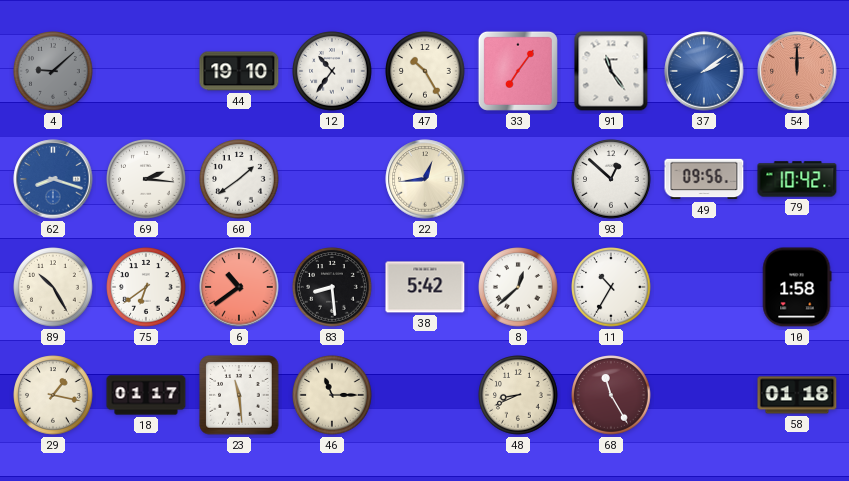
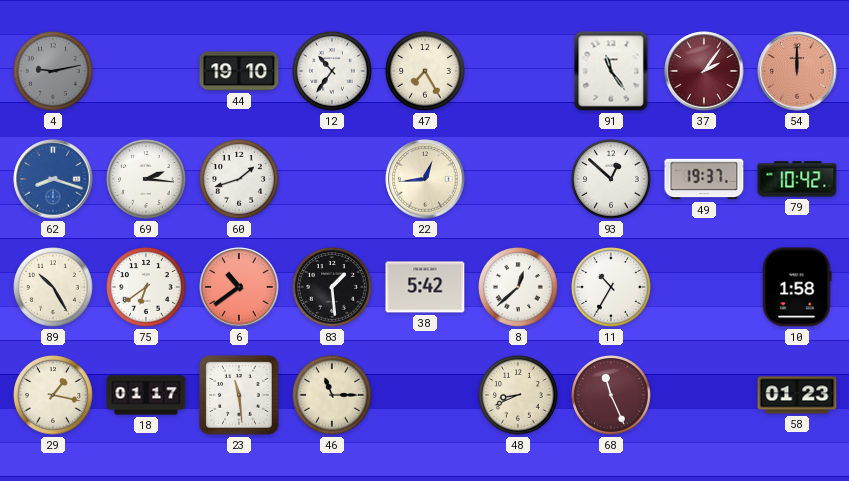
4: 9:08 -> 9:13 (53, 71)
47: 10:25 -> 7:25 (425, 71)
33: 7:06 -> none (518, 71)
37: 2:09 -> 2:06 (704, 71)
37 dial: blue -> burgundy (704, 71)
60: 1:39 -> 1:42 (239, 179)
49: 09:56 -> 19:37 (704, 179)
83: 8:29 -> 1:29 (332, 287)
68: 11:25 -> 11:26 (611, 395)
58: 01:18 -> 01:23 (797, 395)
